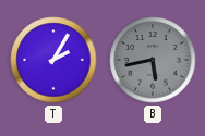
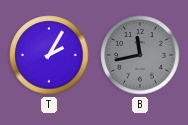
B: 5:43 -> 11:43 (140, 55)
